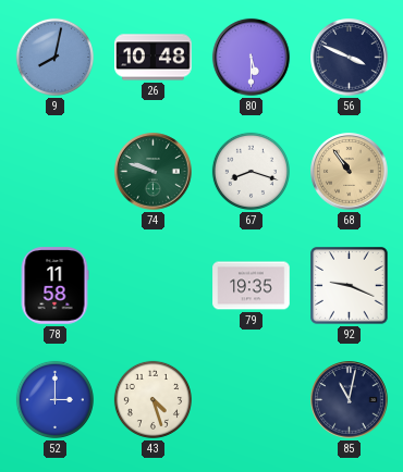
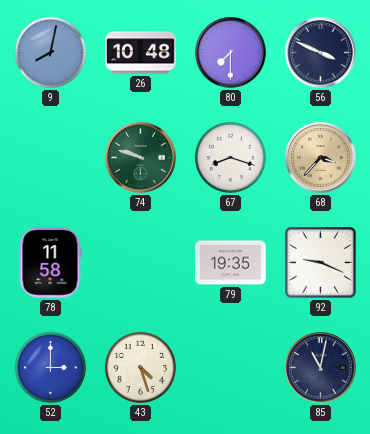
80: 5:30 -> 7:30 (231, 53)
68: 10:54 -> 3:37 (321, 158)
